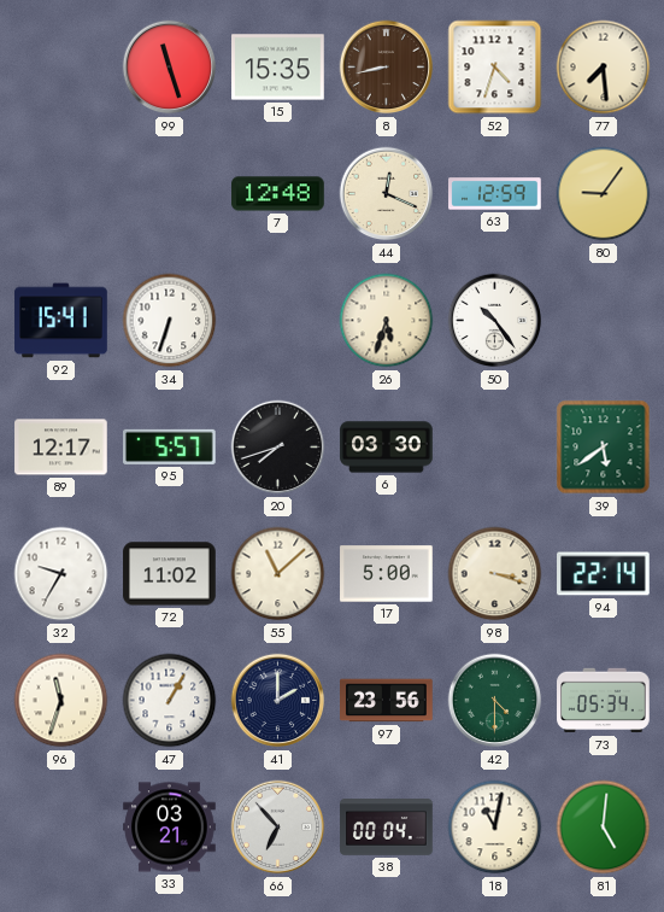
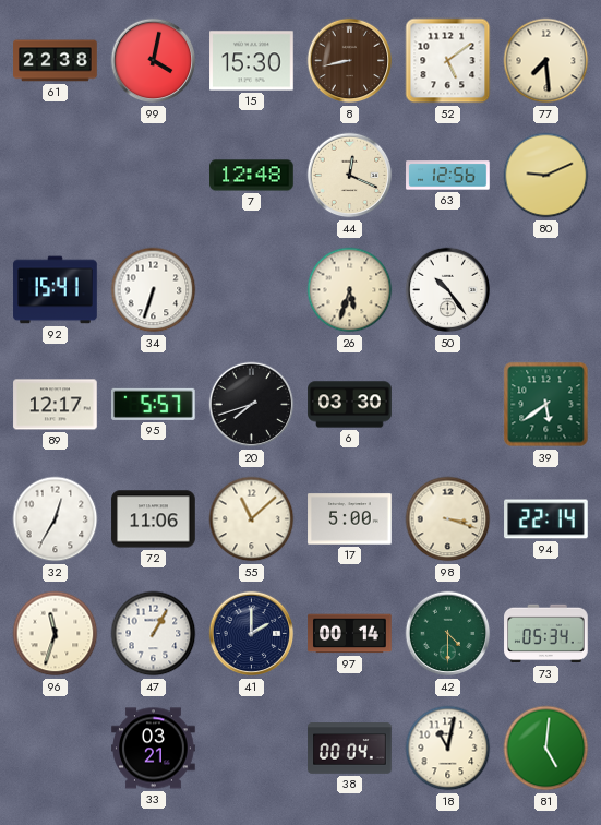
61: none -> 22:38 (56, 61)
99: 11:27 -> 4:02 (154, 61)
15: 15:35 -> 15:30 (252, 61)
52: 4:33 -> 5:09 (448, 61)
63: 12:59 -> 12:56 (448, 176)
80: 9:06 -> 9:11 (546, 176)
32: 9:35 -> 12:35 (56, 519)
72: 11:02 -> 11:06 (154, 519)
97: 23:56 -> 00:14 (350, 634)
66: 6:53 -> none (278, 828)
